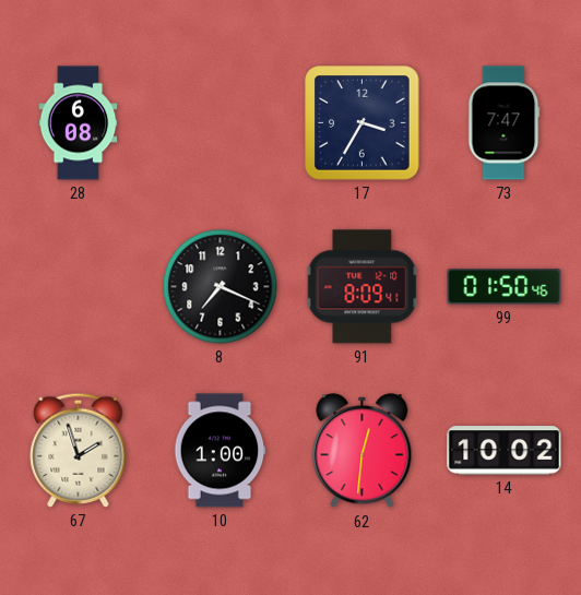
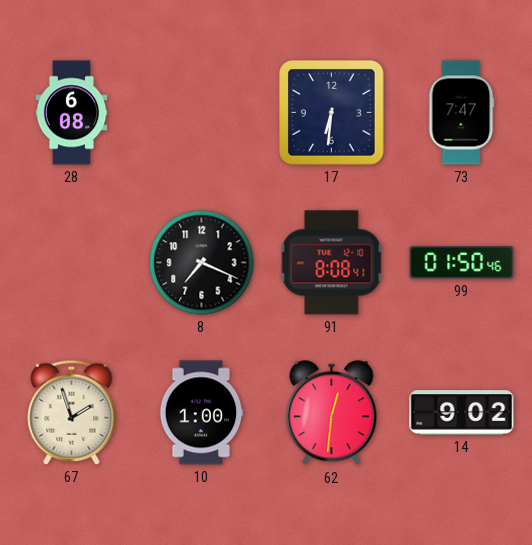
17: 3:35 -> 6:31 (332, 113)
91: 8:09 -> 8:08 (332, 263)
14: 10:02 -> 9:02 (462, 413)
